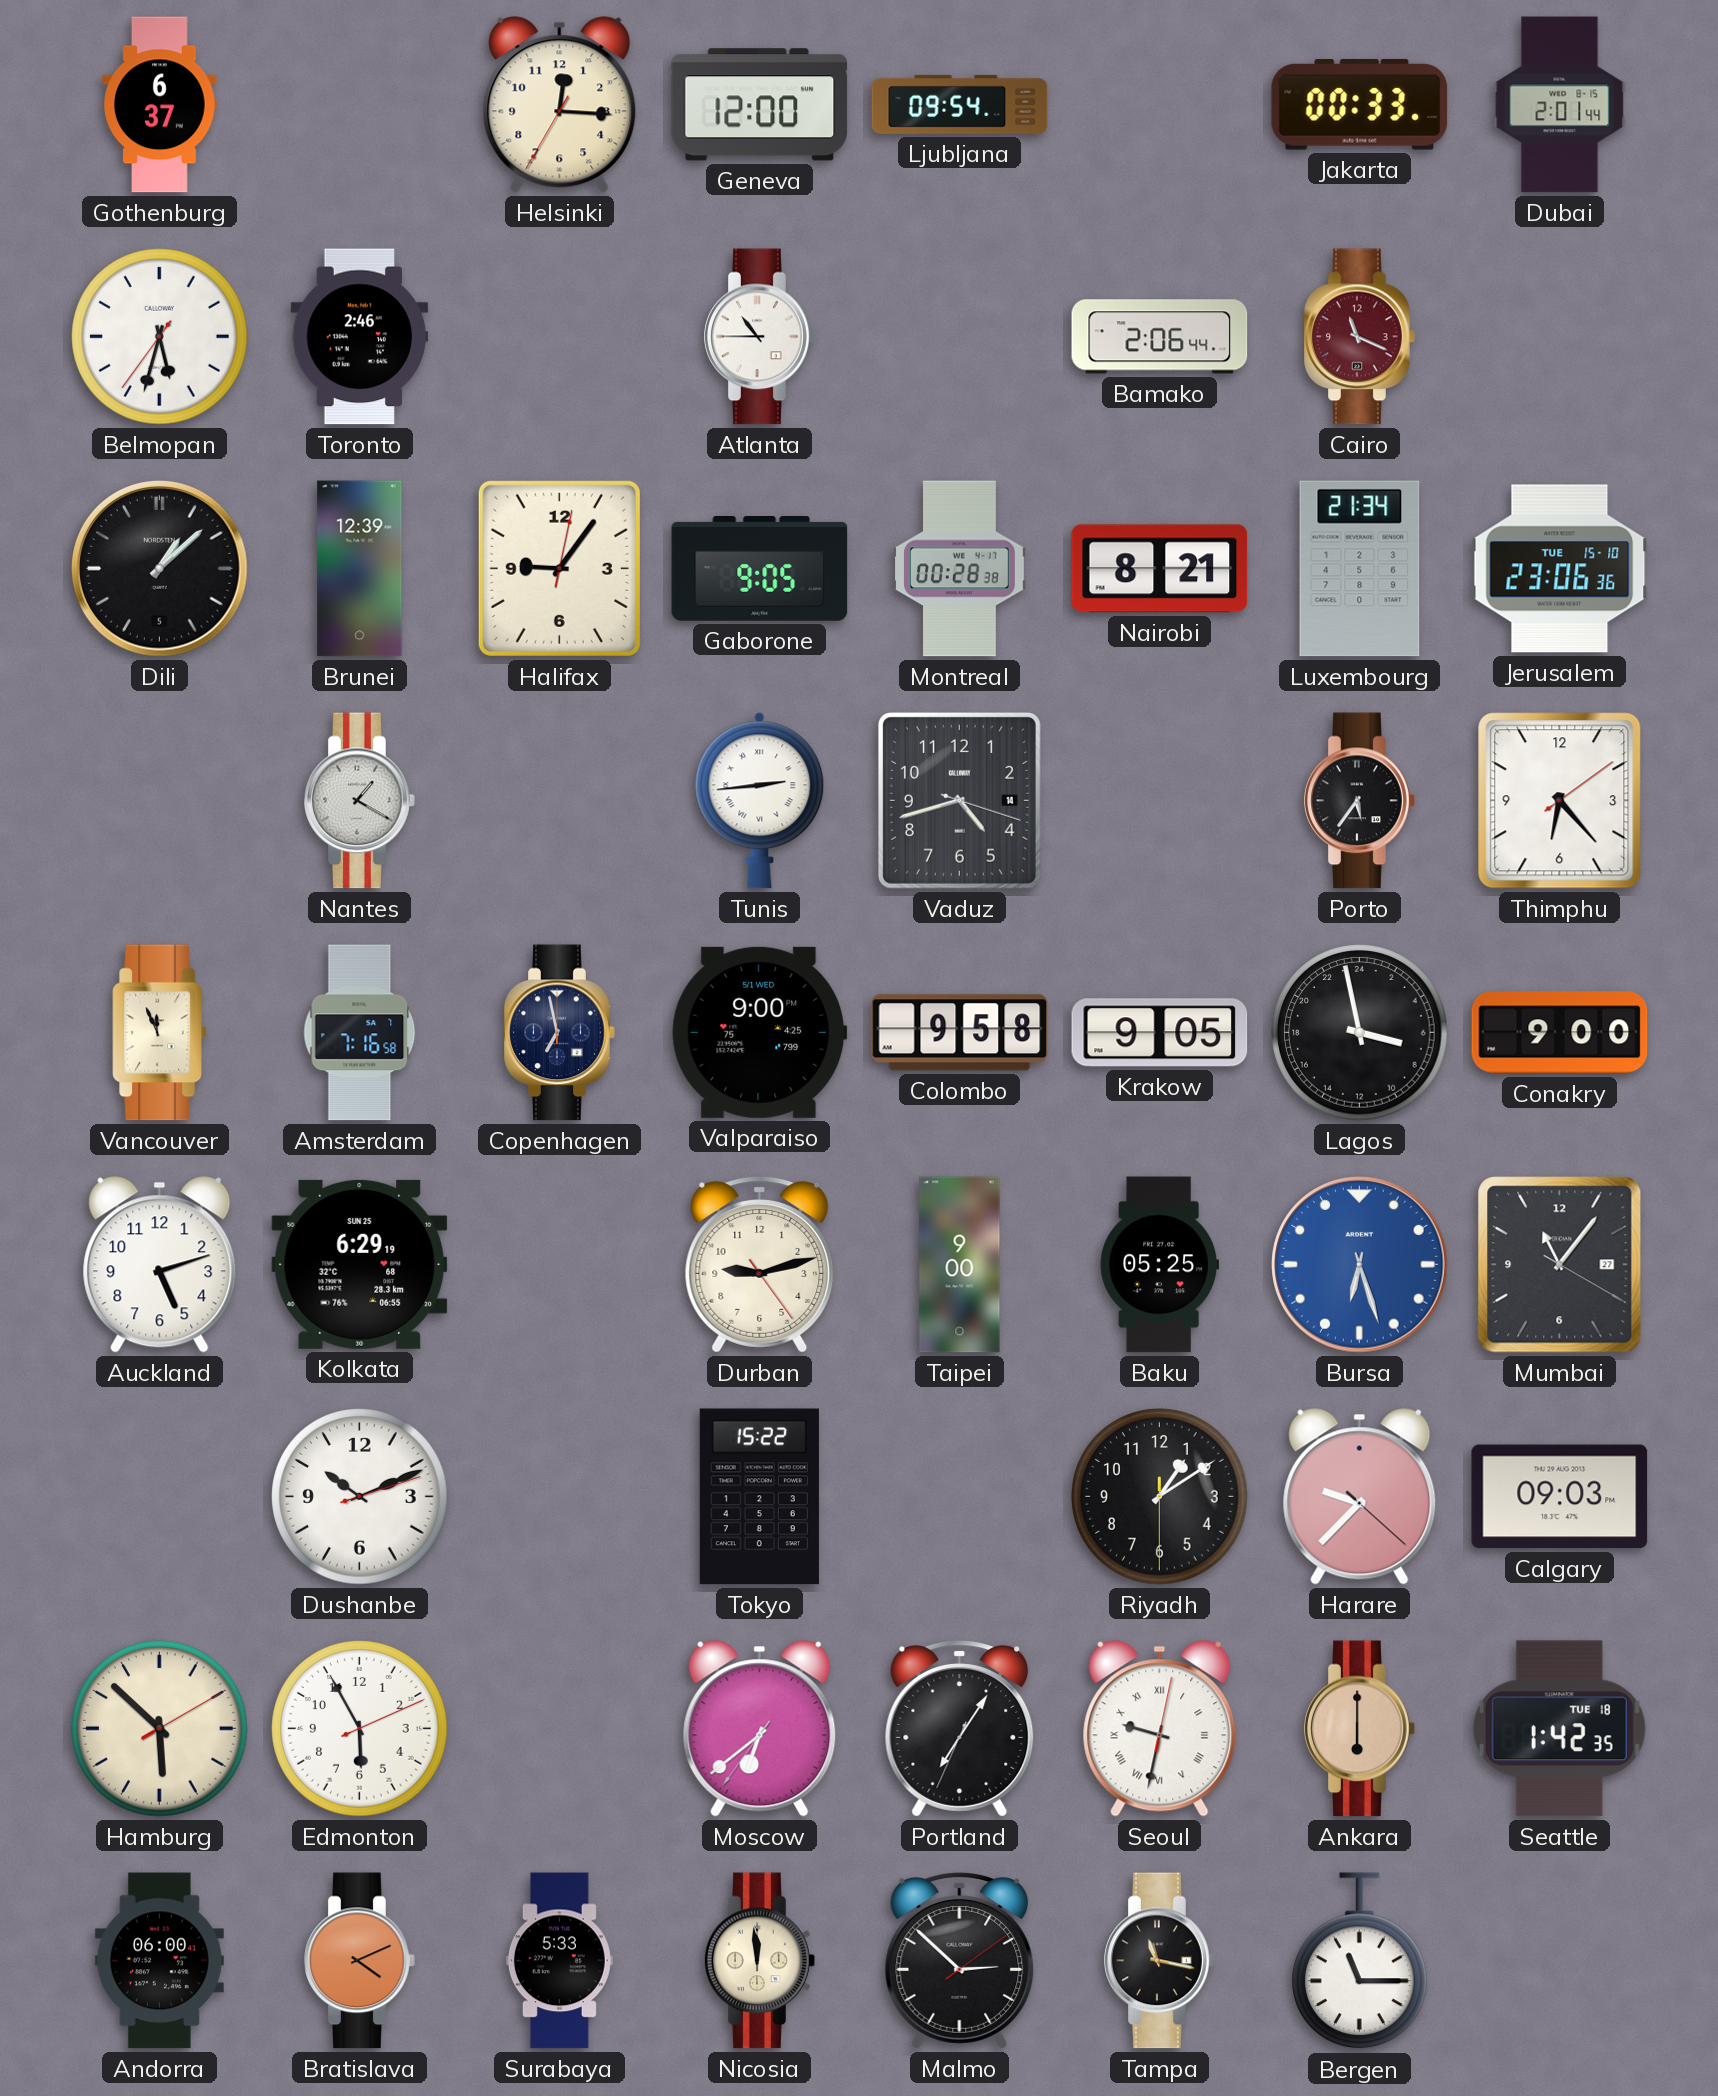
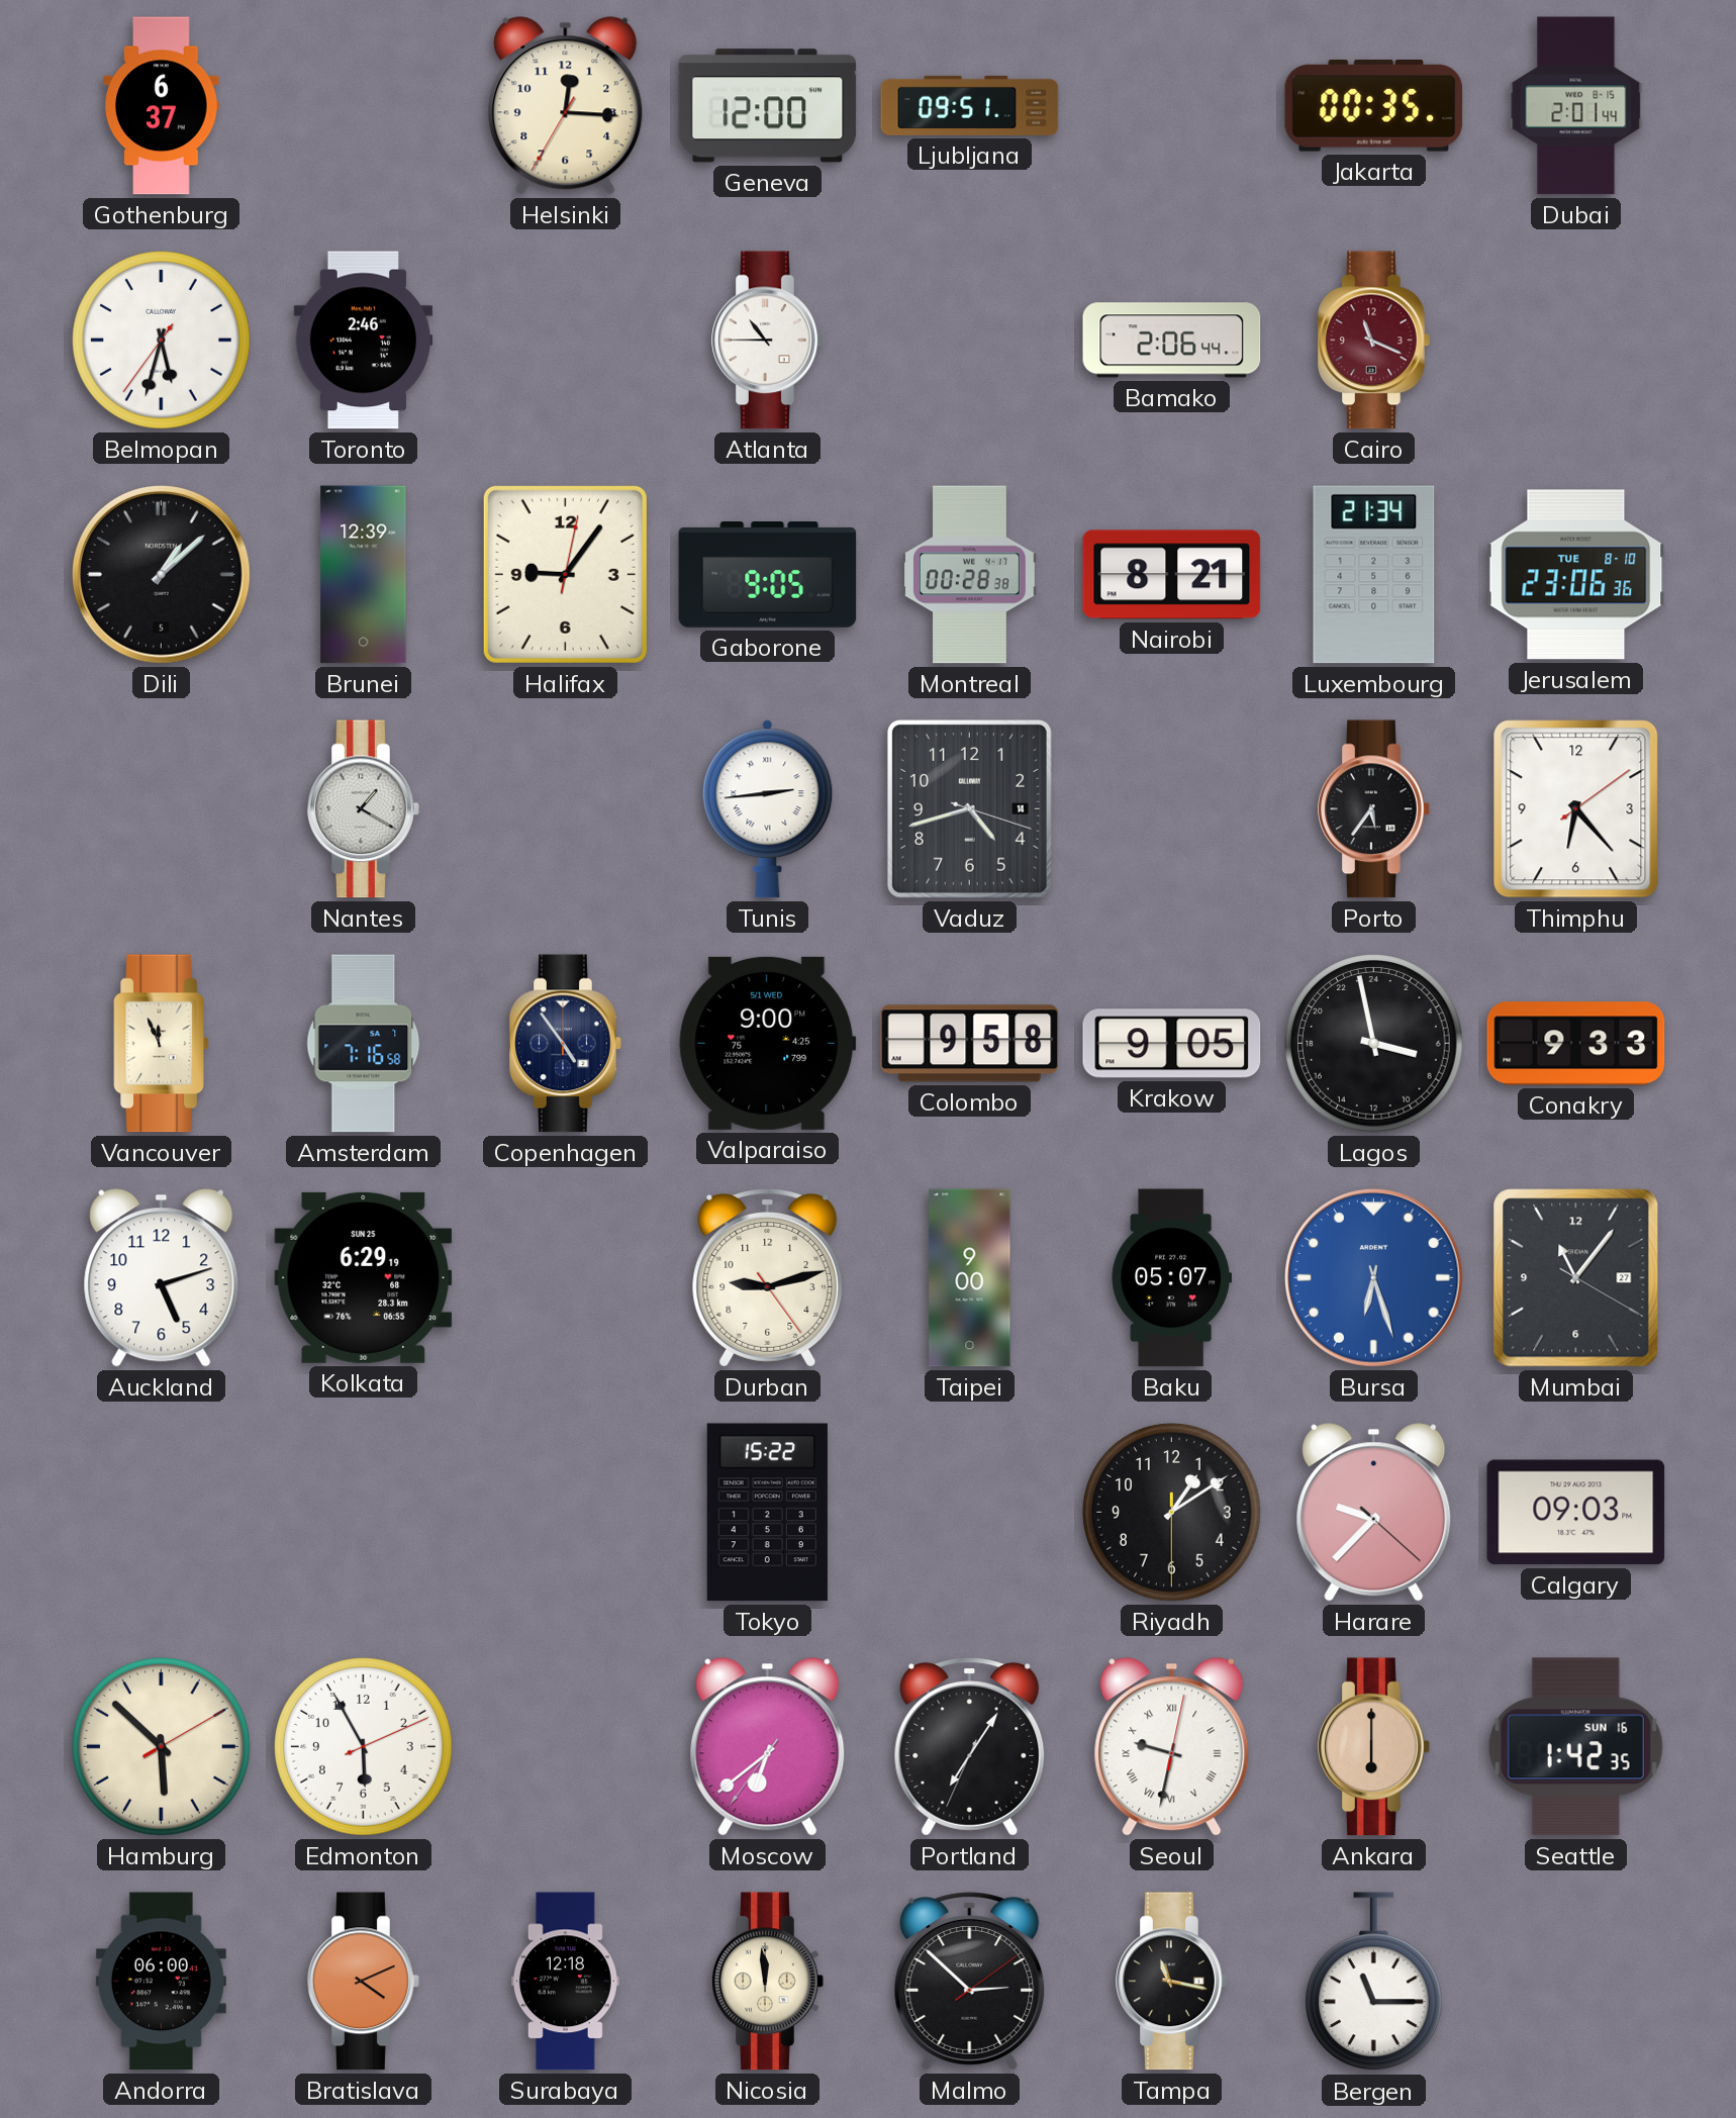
Ljubljana: 09:54 -> 09:51 (970, 105)
Jakarta: 00:33 -> 00:35 (1374, 105)
Jerusalem date: TUE 15-10 -> TUE 8-10 (1576, 575)
Copenhagen: 6:58 -> 4:54 (566, 1044)
Conakry: 9:00 -> 9:33 (1576, 1044)
Baku: 05:25 -> 05:07 (1172, 1278)
Dushanbe: 10:11 -> none (360, 1497)
Seattle date: TUE 18 -> SUN 16 (1575, 1747)
Surabaya: 5:33 -> 12:18 (565, 1982)
